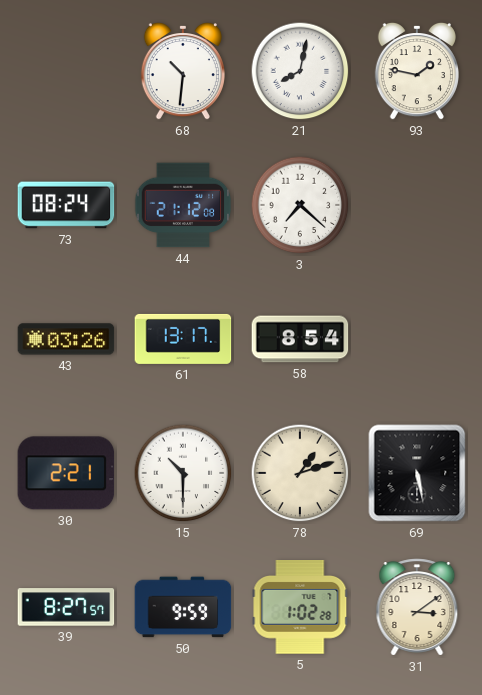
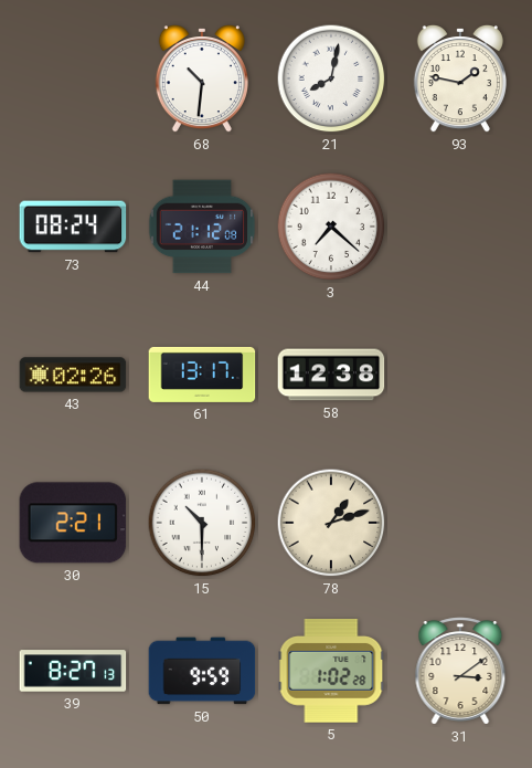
43: 03:26 -> 02:26 (73, 375)
58: 8:54 -> 12:38 (331, 375)
69: 5:28 -> none (417, 473)
39: 8:27:57 -> 8:27:13 (73, 671)
